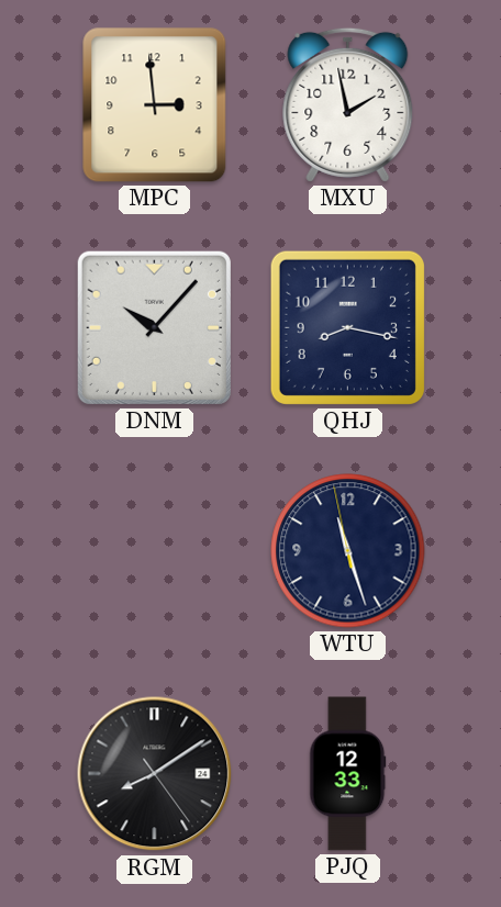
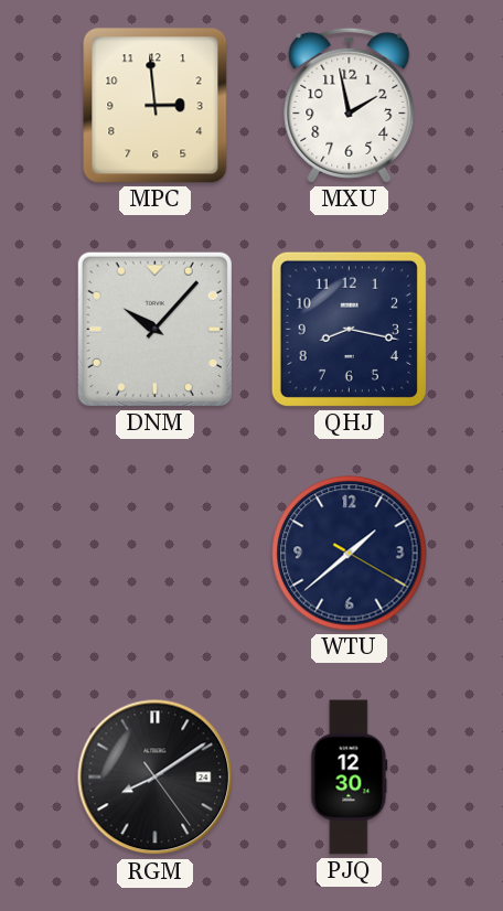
WTU: 11:26 -> 1:38 (350, 554)
PJQ: 12:33 -> 12:30 (350, 778)
